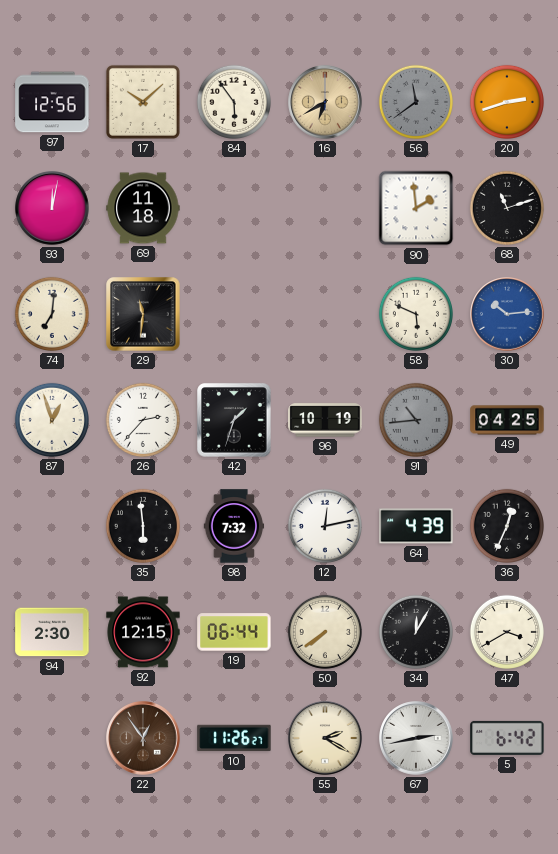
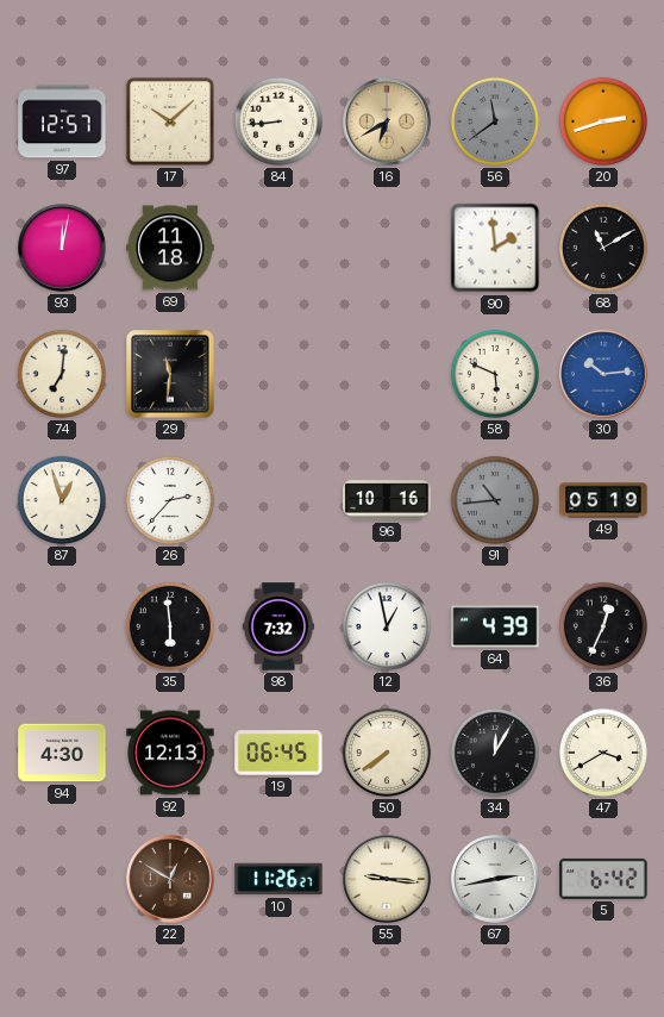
97: 12:56 -> 12:57 (62, 121)
84: 5:54 -> 8:44 (278, 121)
68: 11:12 -> 11:10 (603, 248)
42: 1:33 -> none (234, 420)
96: 10:19 -> 10:16 (387, 500)
49: 04:25 -> 05:19 (603, 500)
12: 12:13 -> 12:58 (387, 626)
94: 2:30 -> 4:30 (62, 753)
92: 12:15 -> 12:13 (170, 753)
19: 06:44 -> 06:45 (278, 753)
22: 12:54 -> 12:50 (170, 879)
55: 2:20 -> 9:16 (387, 879)
